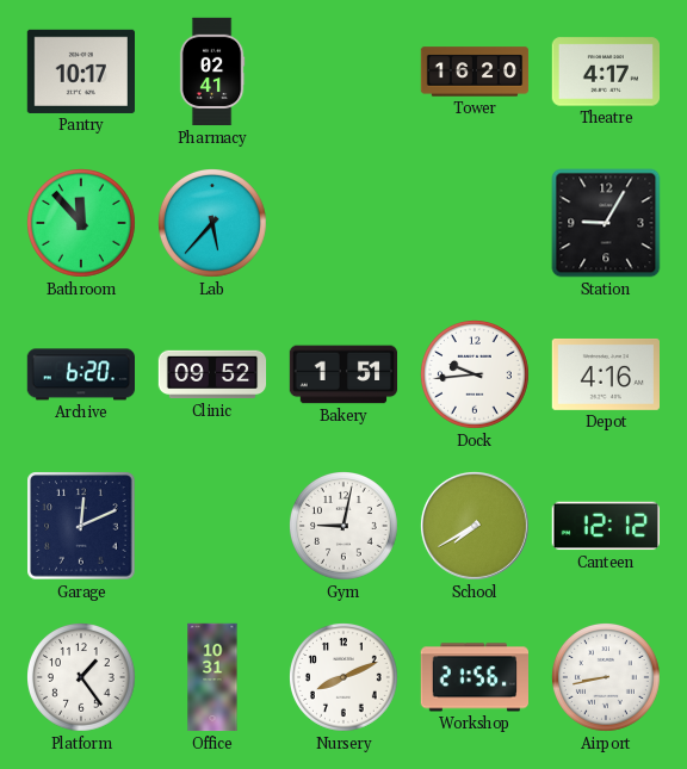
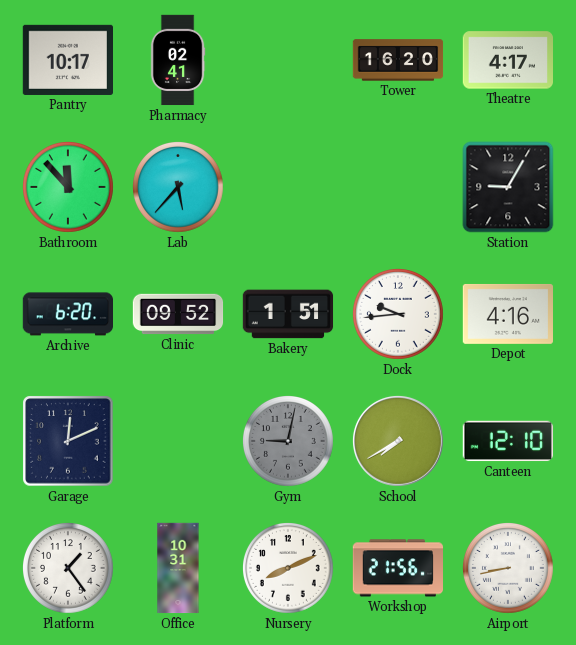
Gym dial: white -> grey (289, 442)
Canteen: 12:12 -> 12:10 (507, 441)
